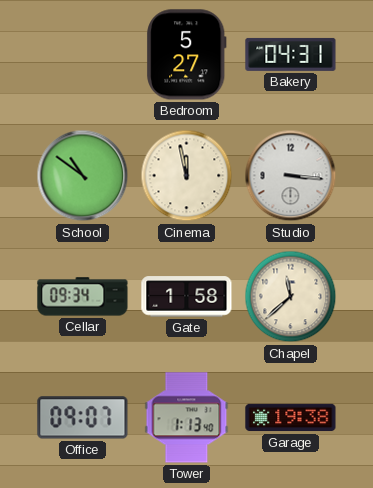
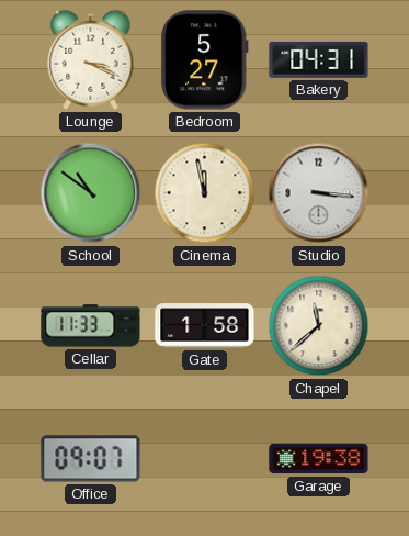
Lounge: none -> 3:19 (91, 59)
Cellar: 09:34 -> 11:33 (91, 326)
Tower: 1:13 -> none (187, 418)
